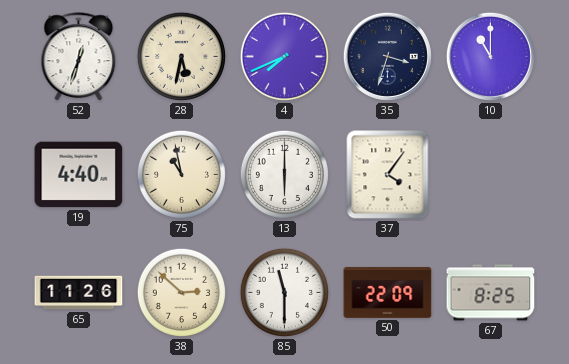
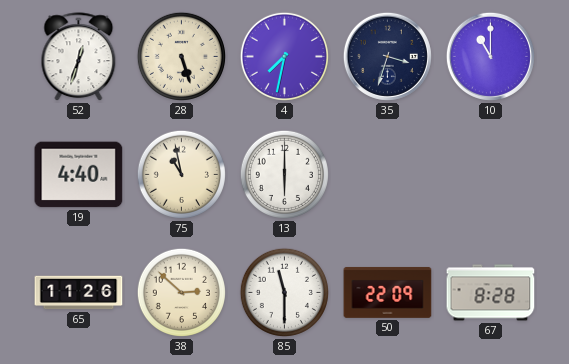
28: 5:32 -> 5:27 (181, 56)
4: 7:41 -> 7:32 (284, 56)
37: 4:06 -> none (388, 175)
67: 8:25 -> 8:28 (491, 293)
